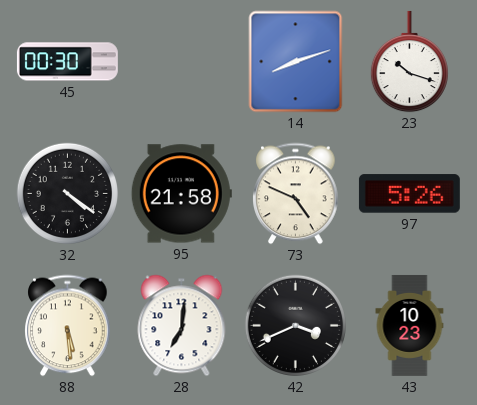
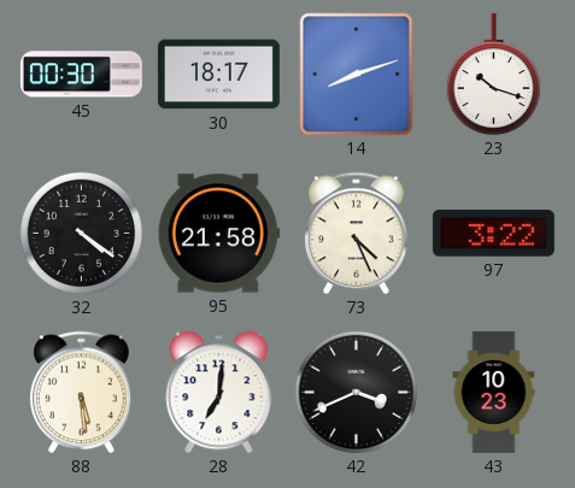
30: none -> 18:17 (218, 75)
73: 4:49 -> 4:26 (357, 234)
97: 5:26 -> 3:22 (493, 234)
